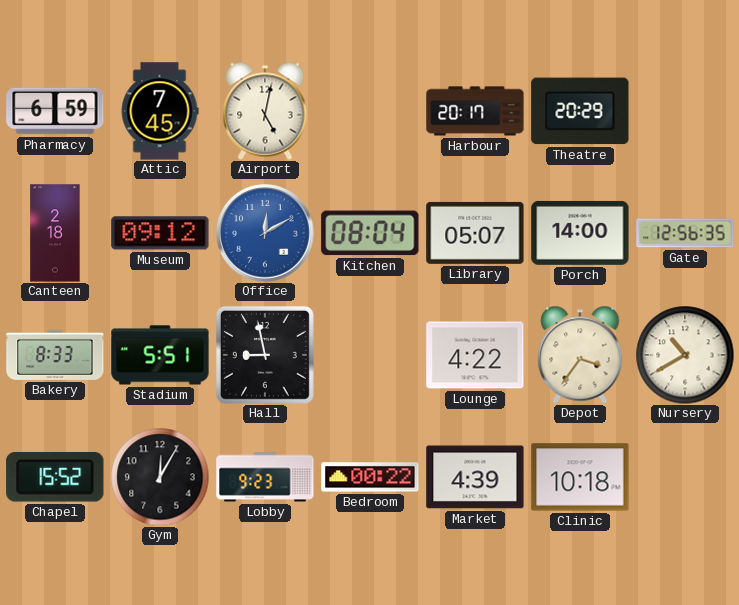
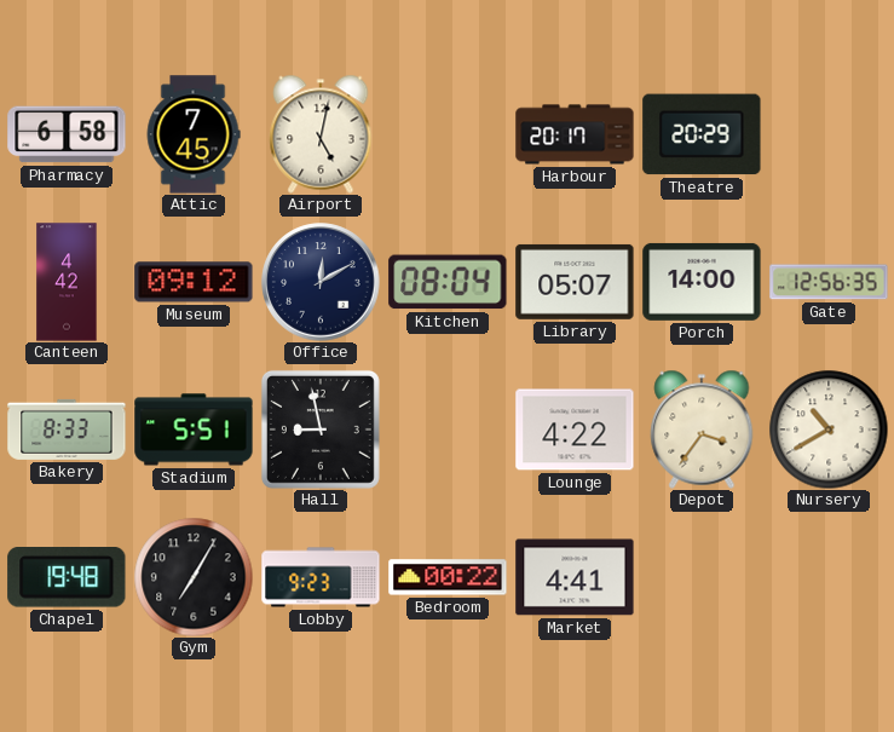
Pharmacy: 6:59 -> 6:58 (67, 134)
Canteen: 2:18 -> 4:42 (67, 282)
Office dial: blue -> navy (321, 282)
Chapel: 15:52 -> 19:48 (67, 578)
Gym: 12:05 -> 7:05 (194, 577)
Market: 4:39 -> 4:41 (575, 577)
Clinic: 10:18 -> none (580, 477)
